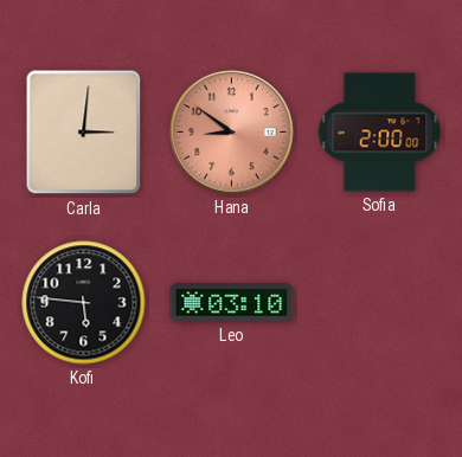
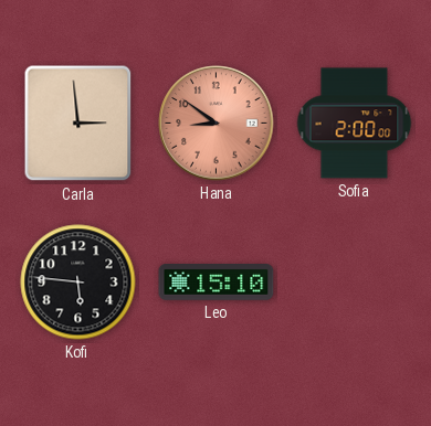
Carla: 3:01 -> 2:59 (78, 124)
Leo: 03:10 -> 15:10 (217, 283)
